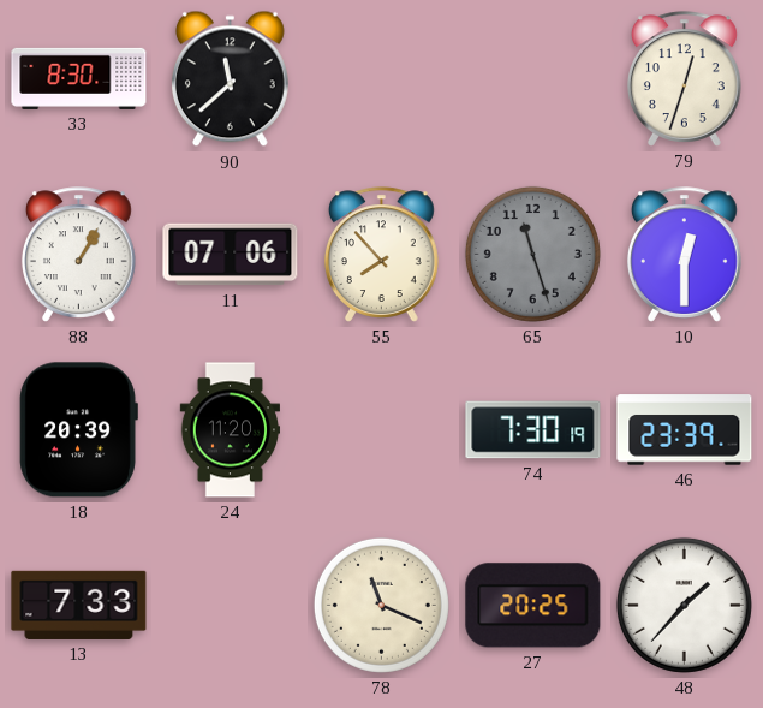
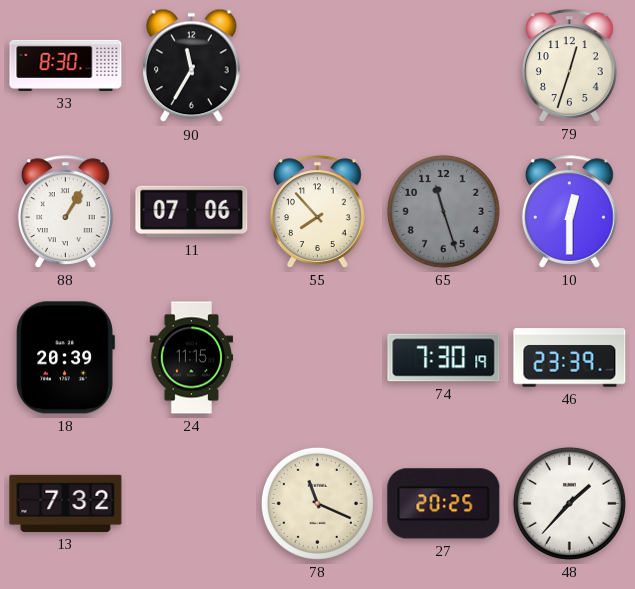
90: 11:38 -> 11:35 (191, 66)
24: 11:20 -> 11:15 (191, 358)
13: 7:33 -> 7:32 (66, 503)
